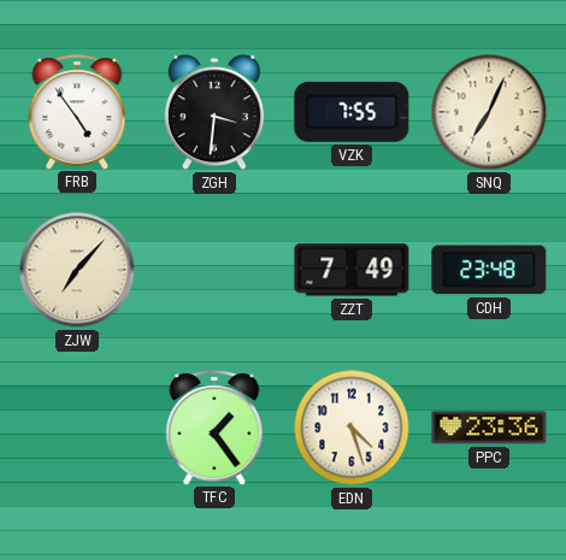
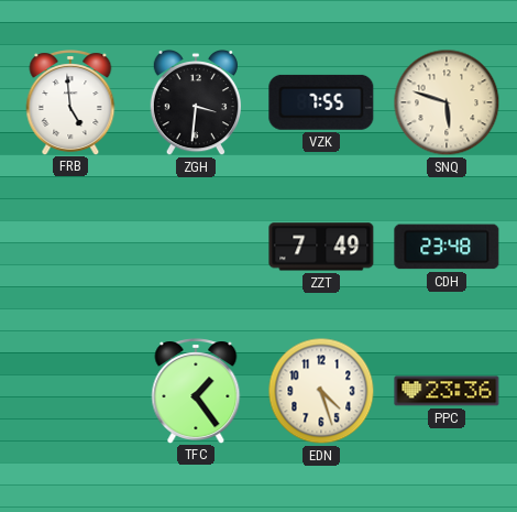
FRB: 4:54 -> 4:59 (70, 102)
SNQ: 7:04 -> 5:48 (447, 102)
ZJW: 7:07 -> none (77, 270)
